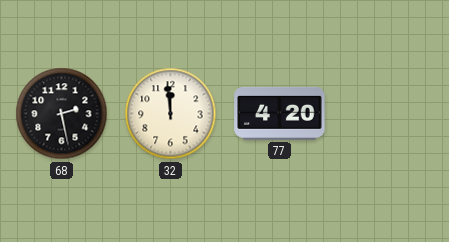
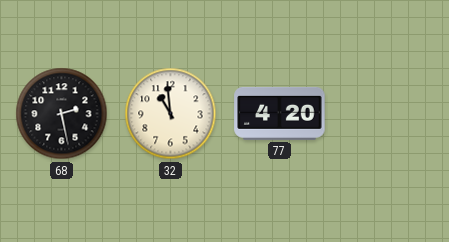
32: 11:59 -> 10:59 (171, 114)
